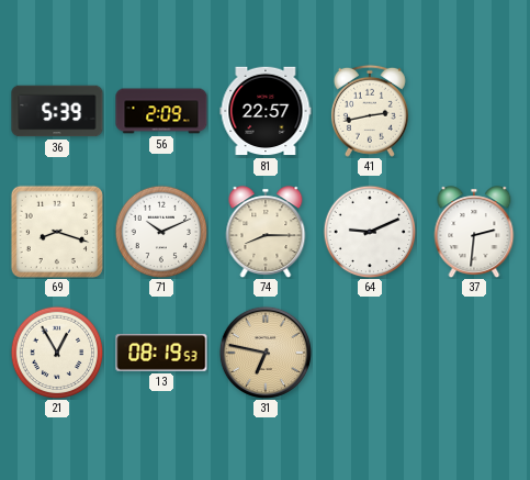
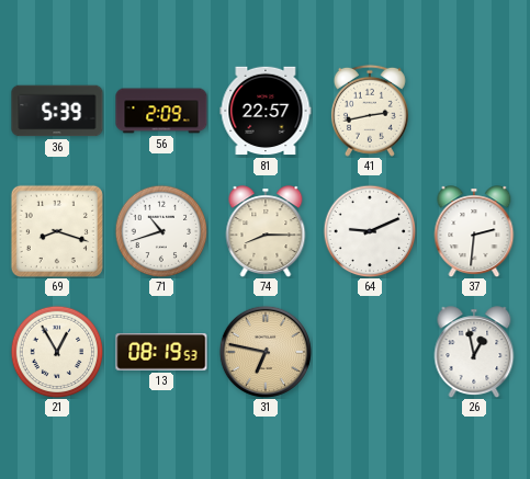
71: 10:11 -> 10:42 (161, 231)
26: none -> 12:58 (474, 352)
